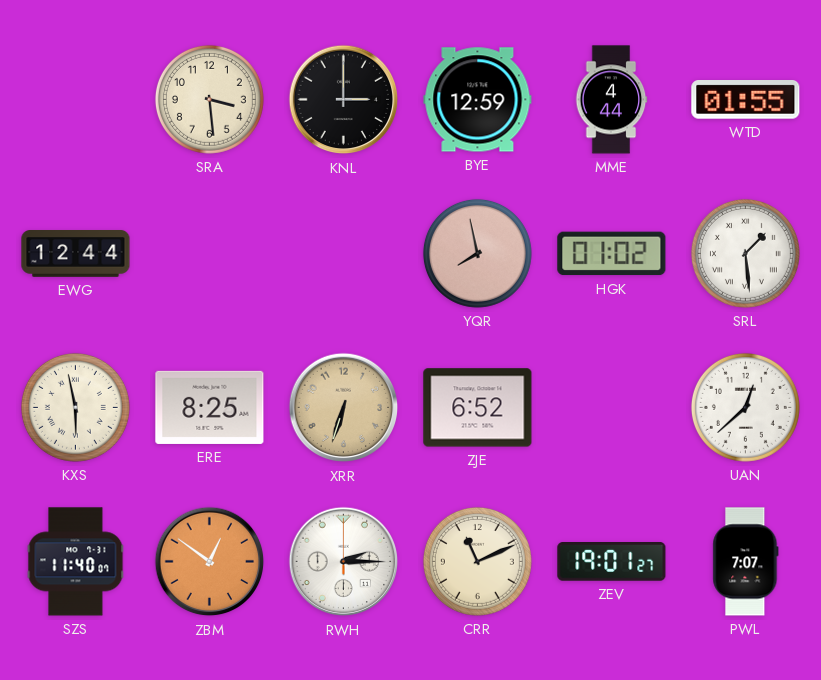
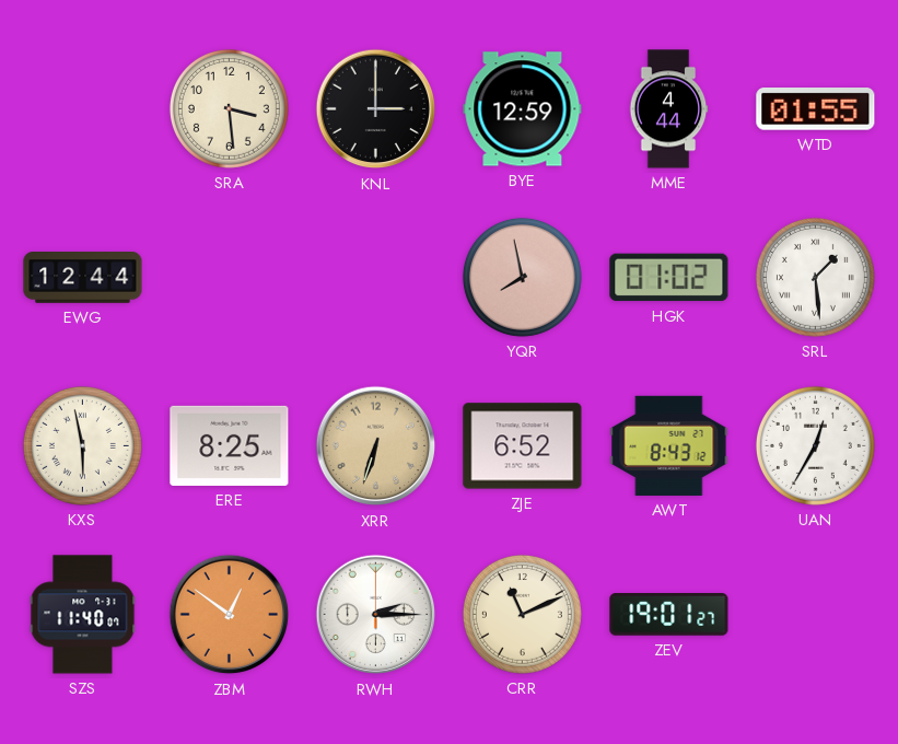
AWT: none -> 8:43 (669, 445)
UAN: 12:38 -> 12:35 (815, 445)
PWL: 7:07 -> none (746, 562)
